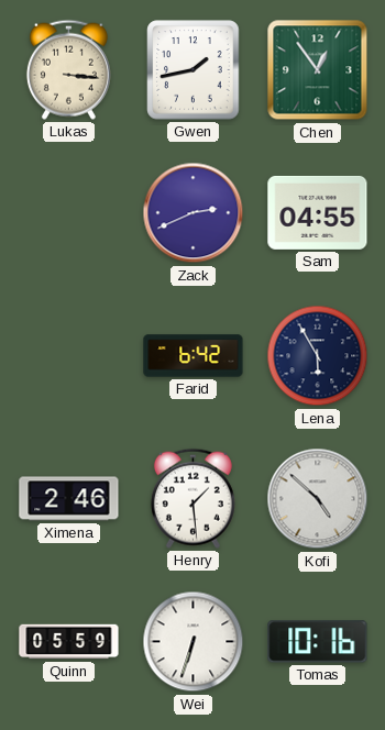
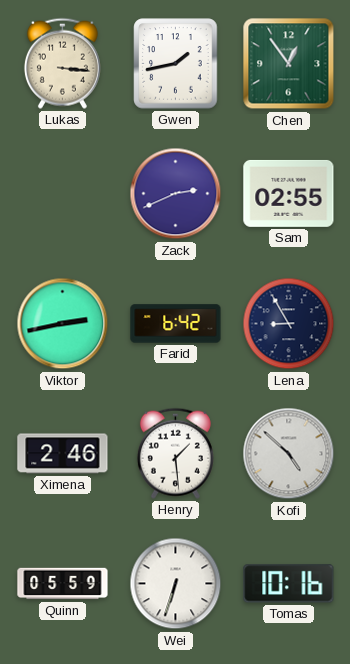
Sam: 04:55 -> 02:55 (289, 193)
Viktor: none -> 2:43 (63, 324)
Lena: 5:55 -> 8:55 (289, 324)
